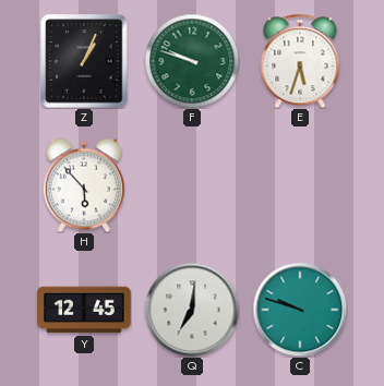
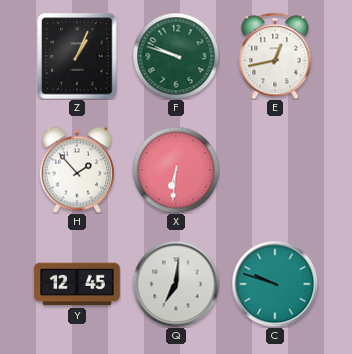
E: 5:33 -> 12:43 (275, 56)
H: 5:53 -> 1:53 (77, 170)
X: none -> 6:31 (176, 170)
